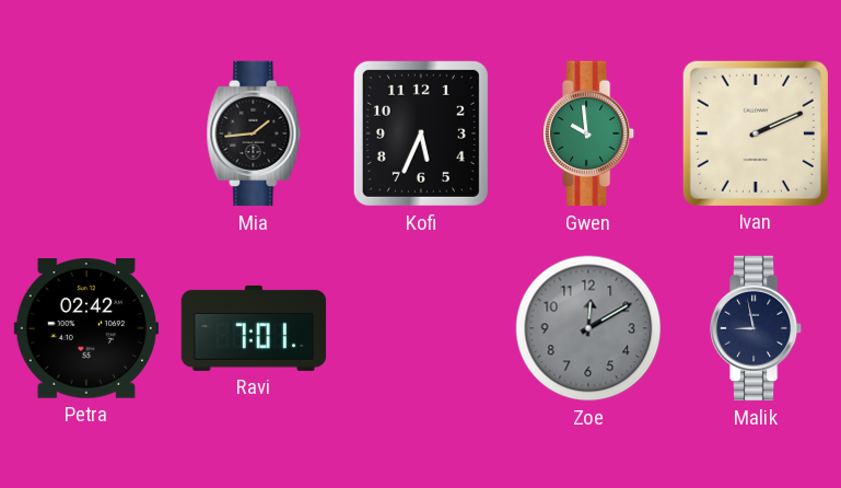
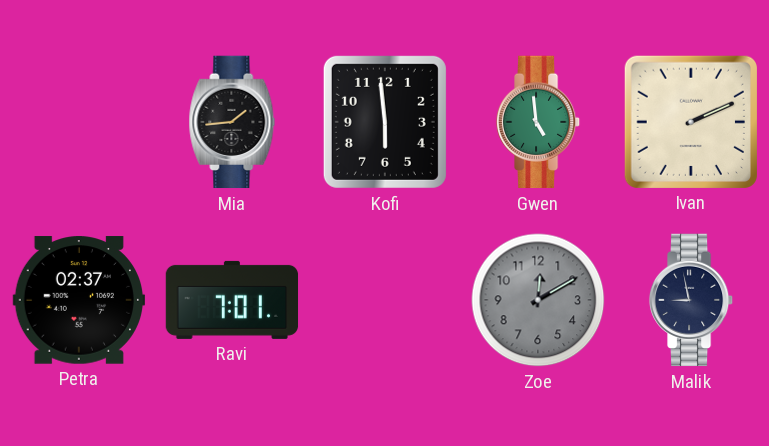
Kofi: 5:34 -> 5:59 (385, 122)
Gwen: 9:59 -> 4:59 (538, 122)
Petra: 02:42 -> 02:37 (78, 300)
